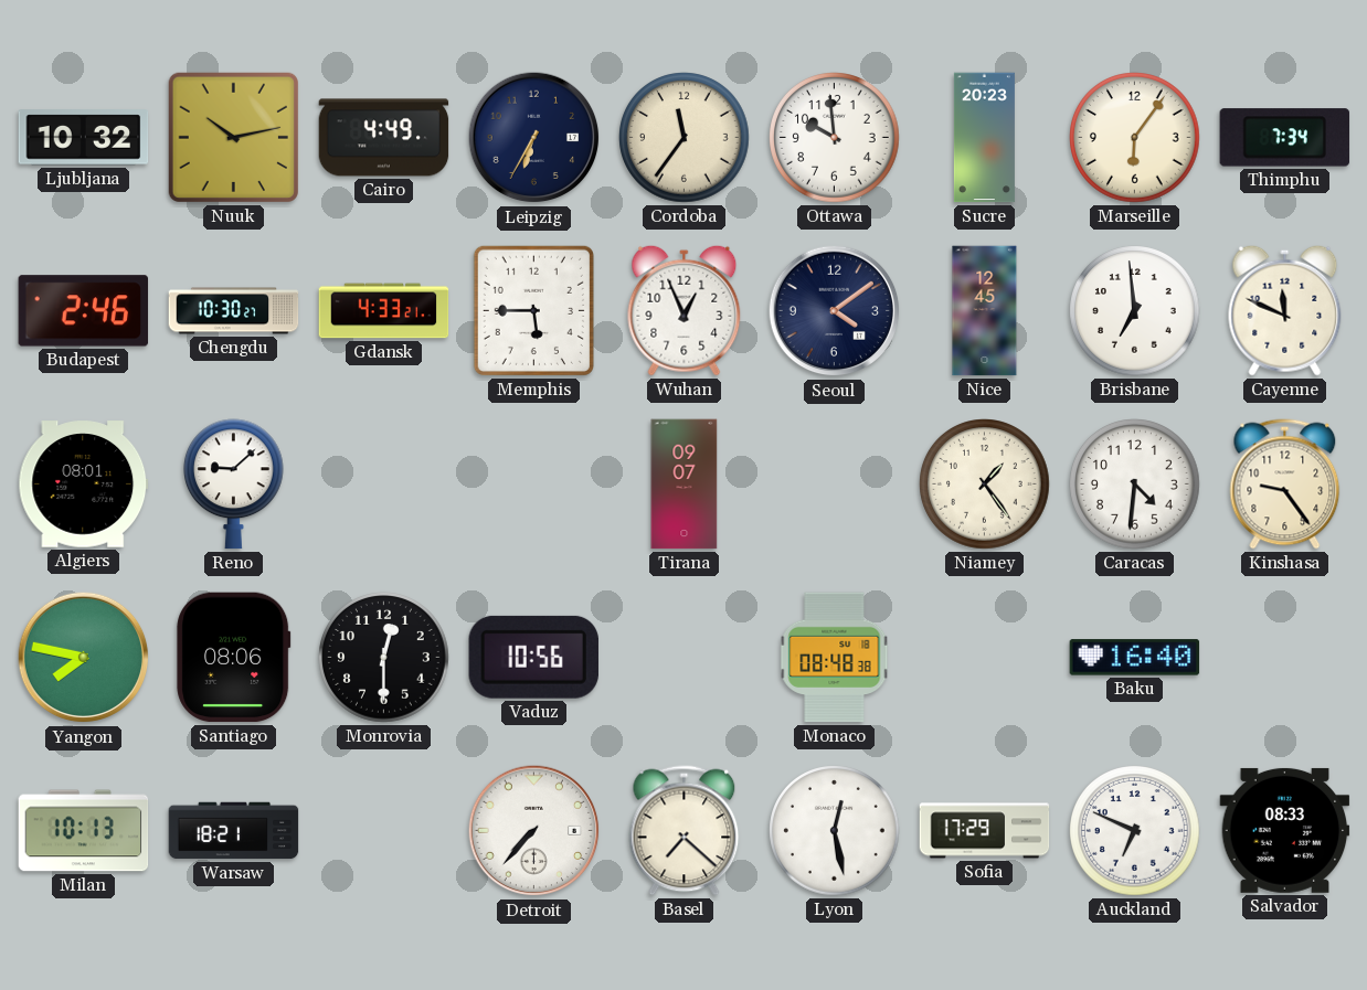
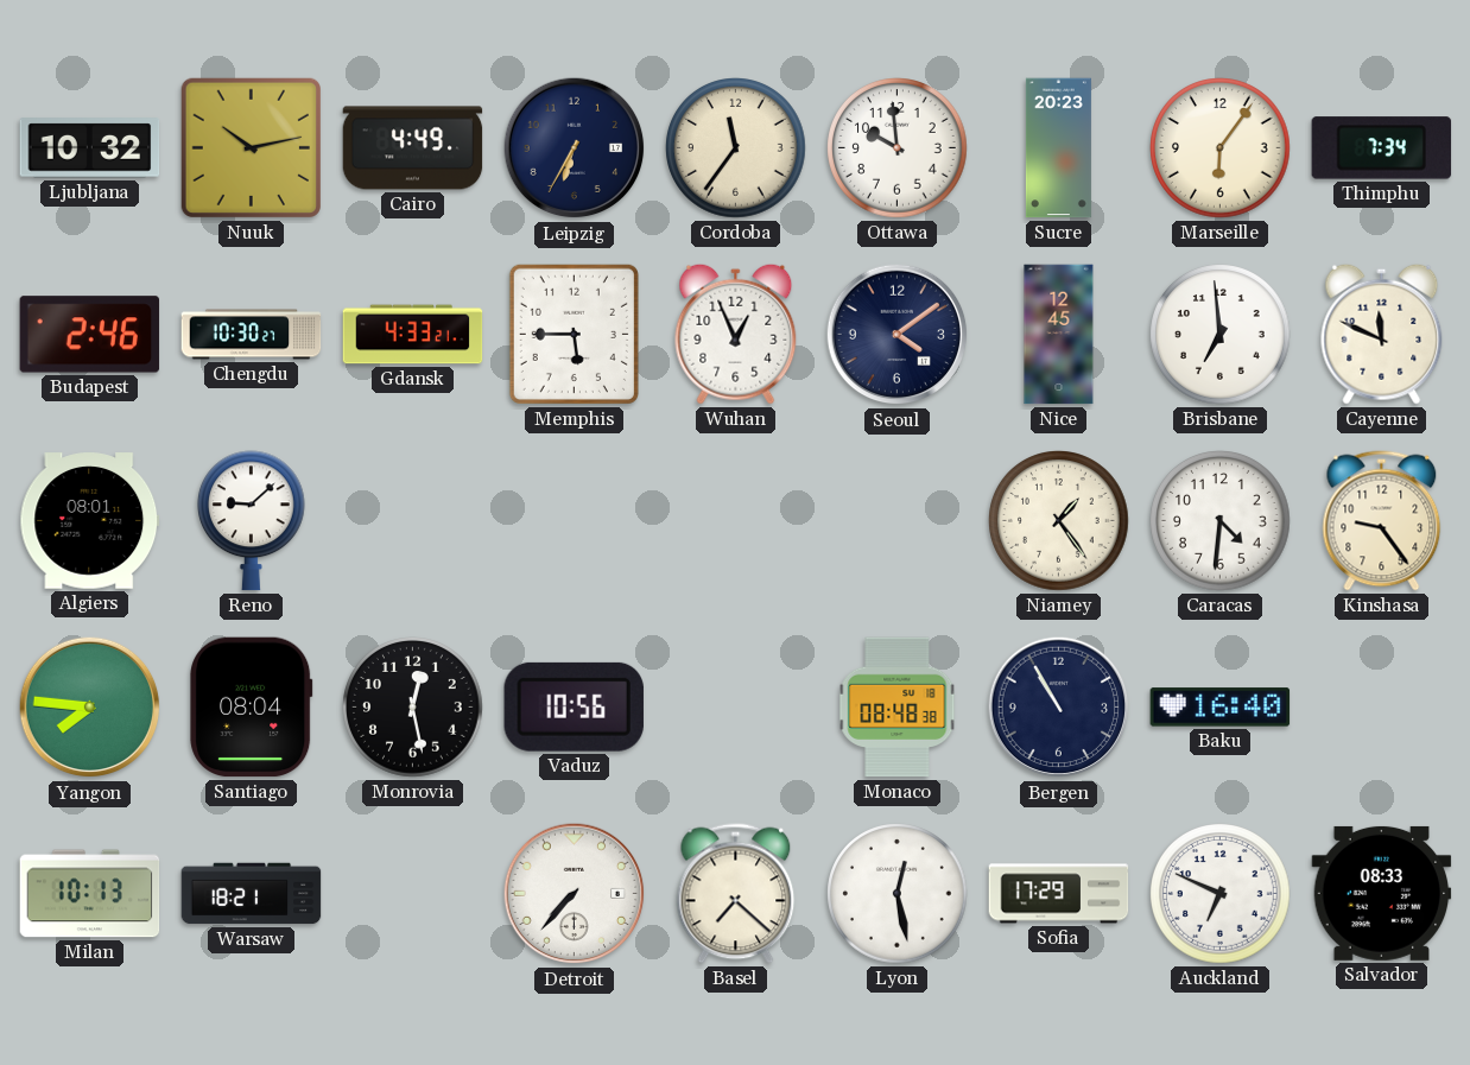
Tirana: 09:07 -> none (685, 485)
Yangon: 7:47 -> 7:46 (90, 708)
Santiago: 08:06 -> 08:04 (252, 708)
Monrovia: 12:30 -> 12:28 (413, 708)
Bergen: none -> 10:55 (1059, 708)
